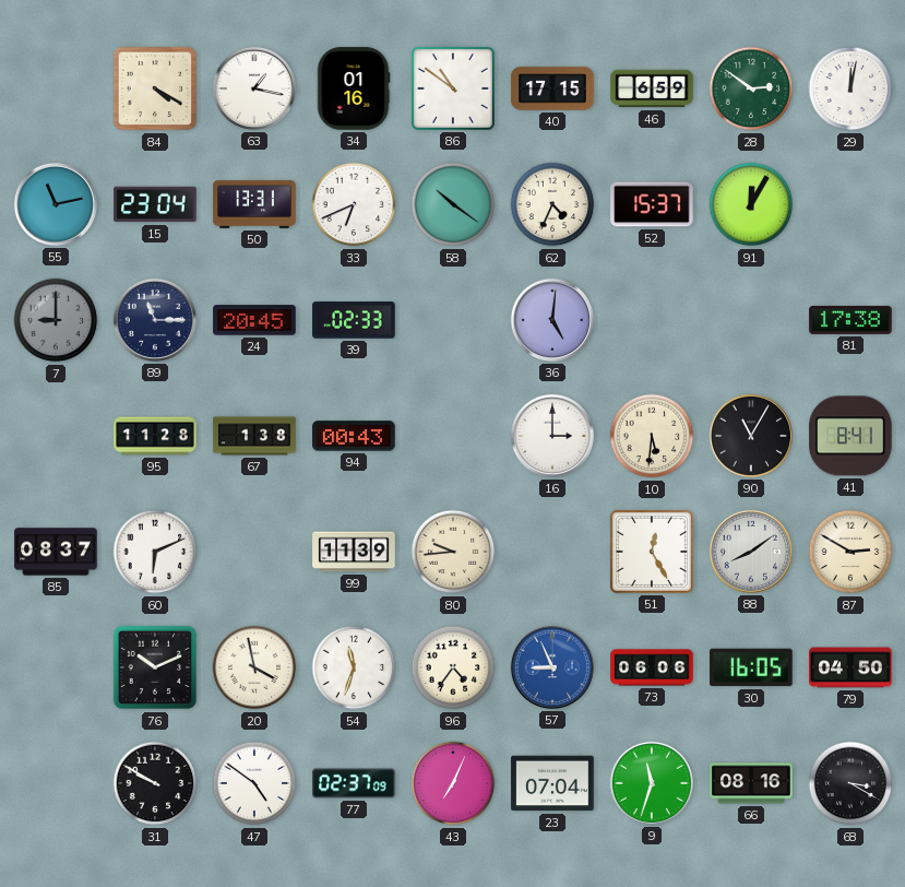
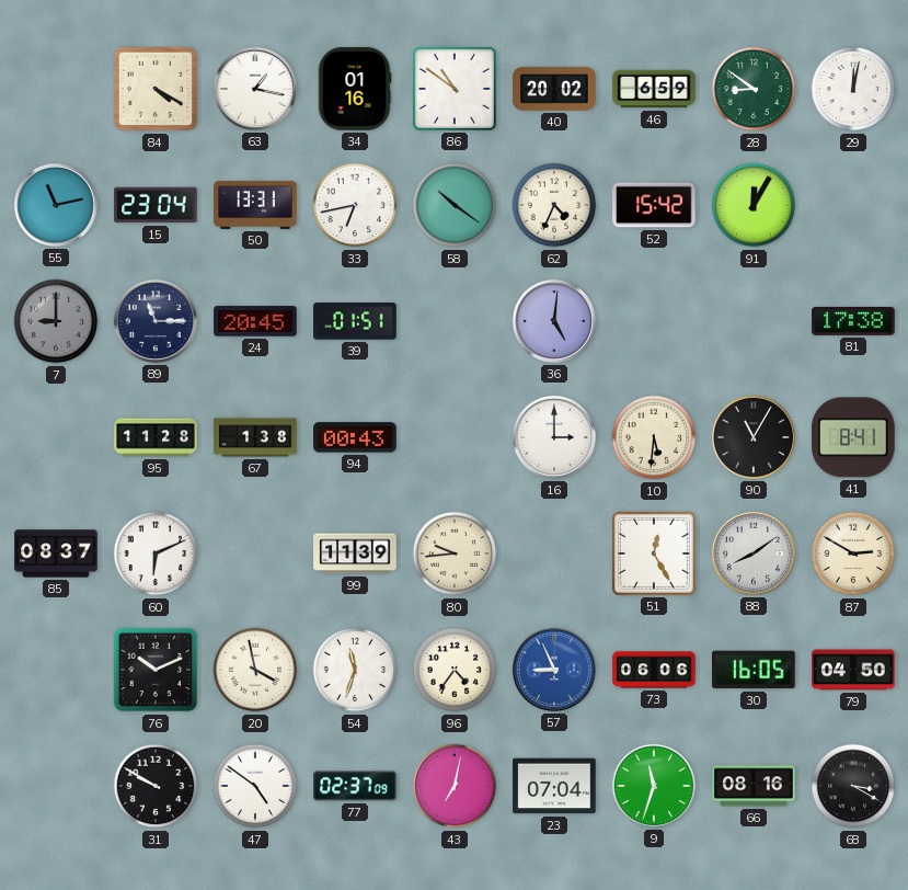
40: 17:15 -> 20:02 (554, 89)
28: 2:51 -> 8:51 (754, 89)
33: 6:41 -> 6:43 (355, 205)
52: 15:37 -> 15:42 (654, 205)
39: 02:33 -> 01:51 (355, 321)
43: 7:04 -> 7:02 (455, 786)
